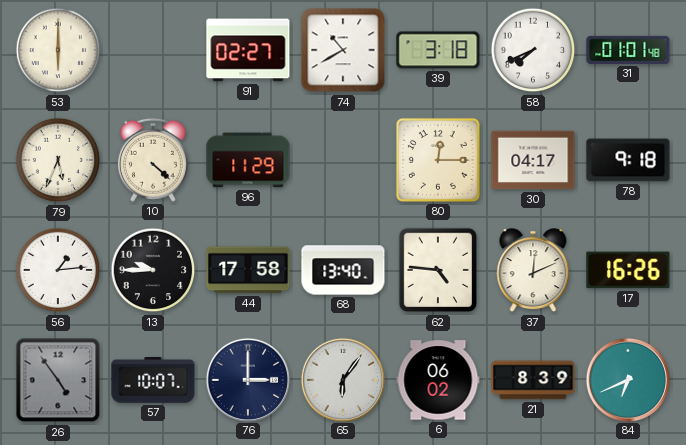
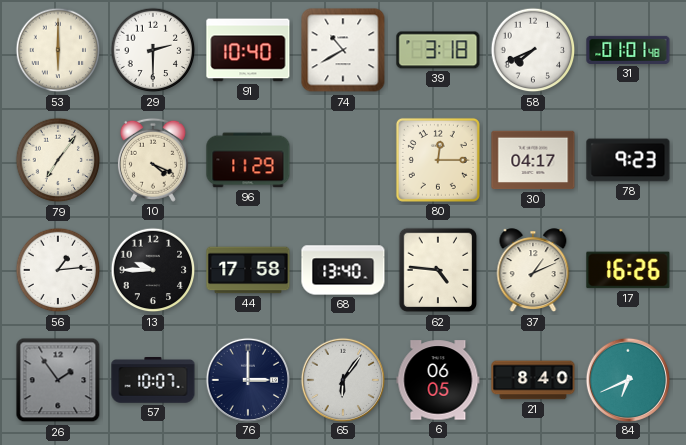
29: none -> 2:30 (153, 50)
91: 02:27 -> 10:40 (248, 50)
79: 5:34 -> 7:06 (58, 160)
10: 4:22 -> 4:19 (153, 160)
78: 9:18 -> 9:23 (628, 160)
37: 12:11 -> 1:11 (533, 271)
26: 4:54 -> 1:54 (58, 380)
6: 06:02 -> 06:05 (438, 380)
21: 8:39 -> 8:40 (533, 380)
